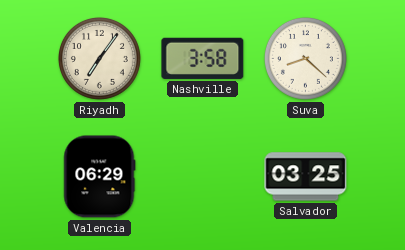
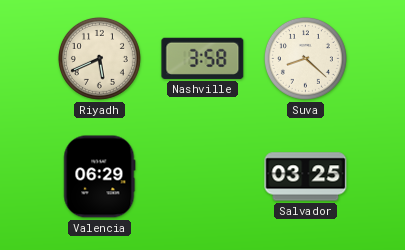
Riyadh: 7:06 -> 5:41 (99, 58)
